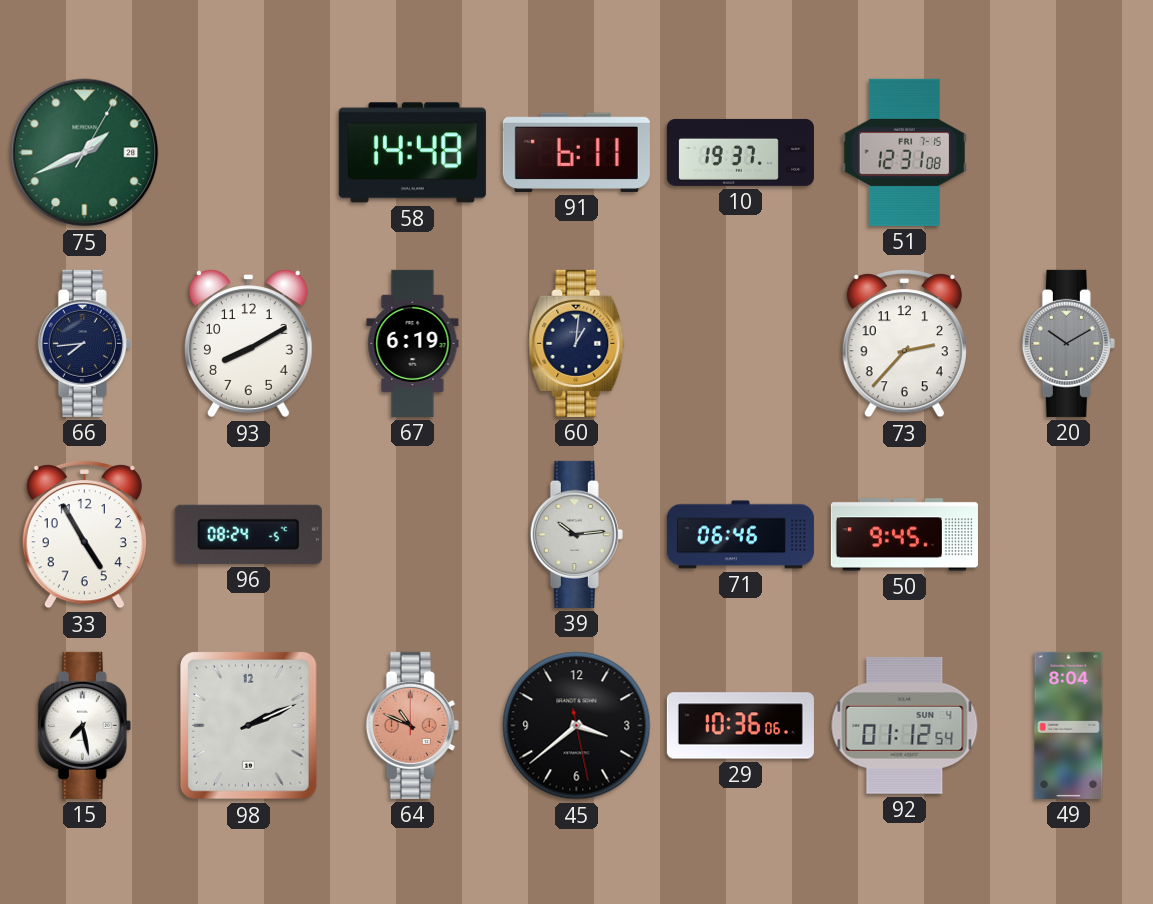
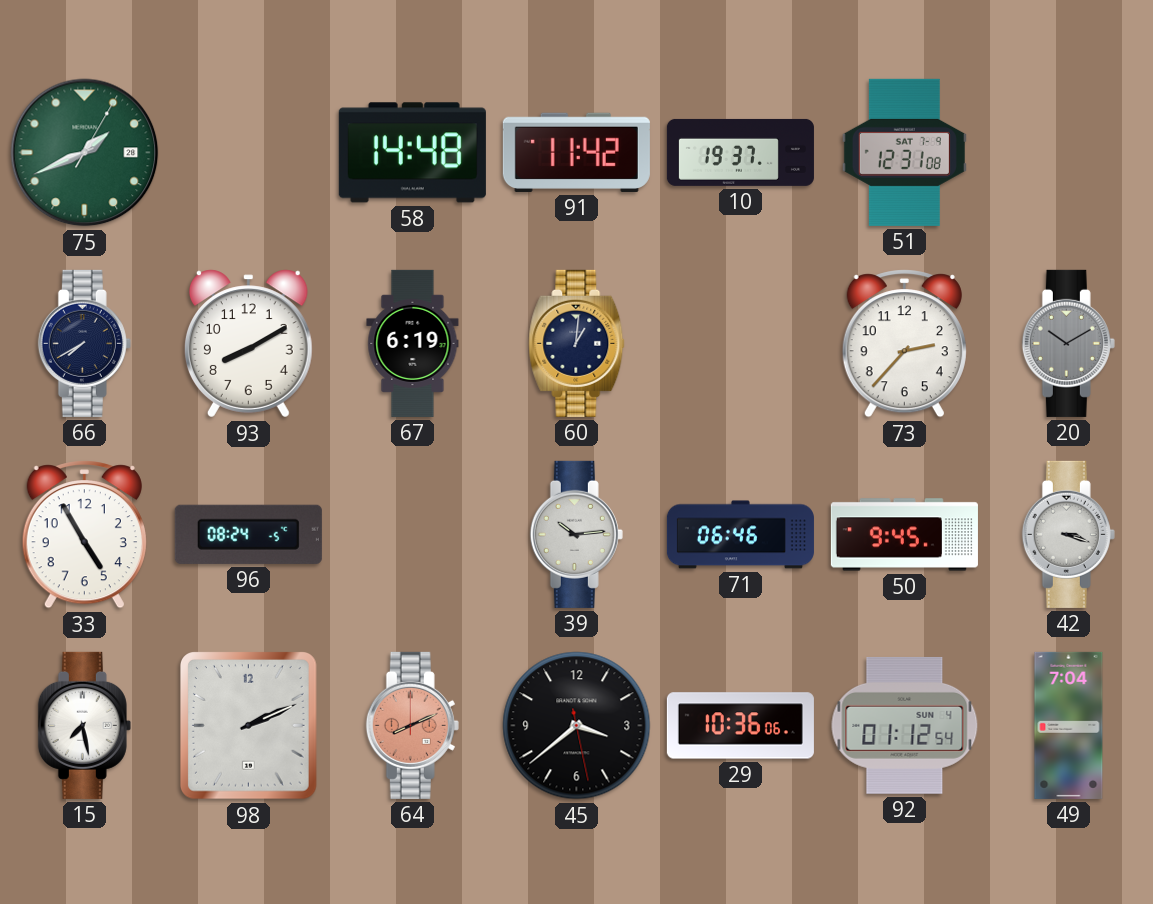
91: 6:11 -> 11:42 (576, 152)
51 date: FRI 7-15 -> SAT 7-9 (904, 152)
66: 7:44 -> 7:40 (84, 343)
42: none -> 3:18 (1068, 534)
64: 10:49 -> 8:11 (412, 725)
49: 8:04 -> 7:04 (1069, 725)
